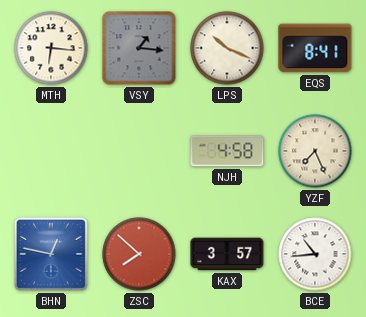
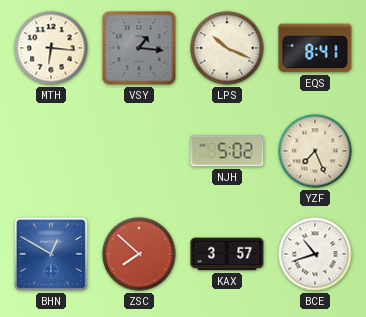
NJH: 4:58 -> 5:02 (227, 151)
BHN: 12:47 -> 12:50 (51, 254)
BCE: 10:44 -> 10:42 (315, 254)
